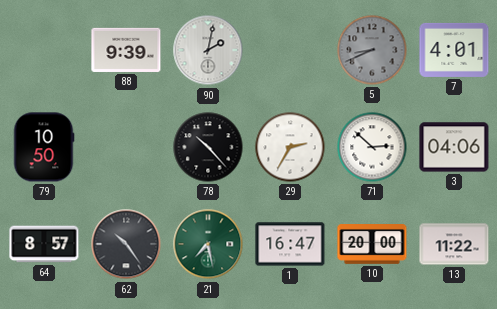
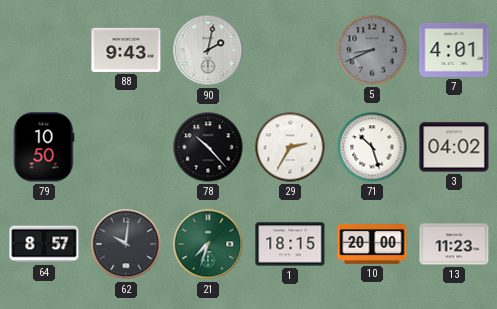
88: 9:39 -> 9:43 (126, 50)
71: 2:52 -> 10:27 (372, 147)
3: 04:06 -> 04:02 (454, 147)
62: 10:24 -> 10:01 (126, 244)
21: 7:28 -> 7:33 (208, 244)
1: 16:47 -> 18:15 (290, 244)
13: 11:22 -> 11:23 (454, 244)
